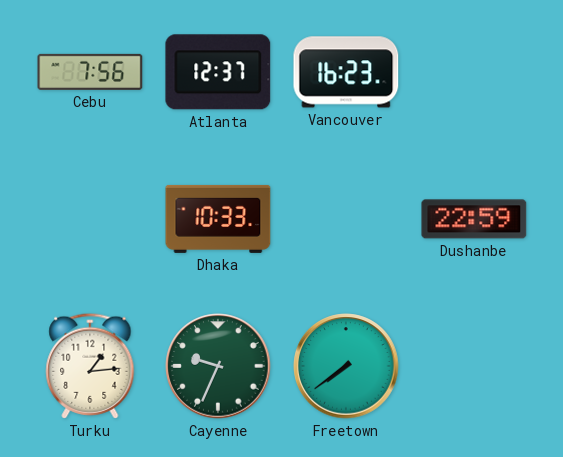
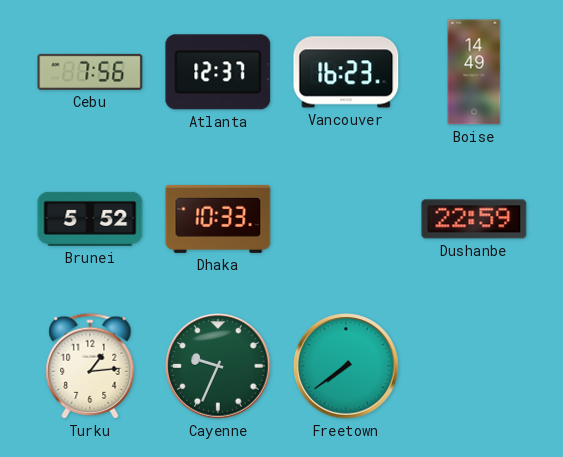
Boise: none -> 14:49 (474, 72)
Brunei: none -> 5:52 (90, 219)
